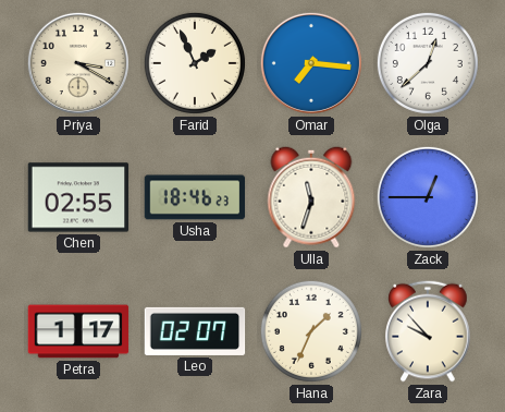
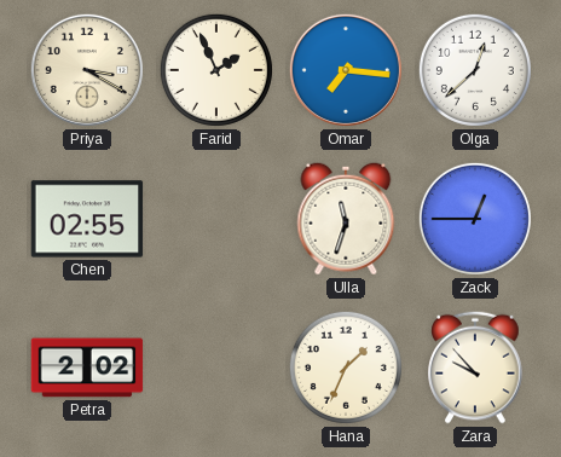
Usha: 18:46 -> none (195, 197)
Petra: 1:17 -> 2:02 (87, 368)
Leo: 02:07 -> none (195, 331)
